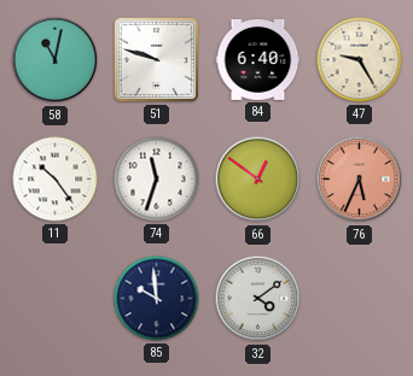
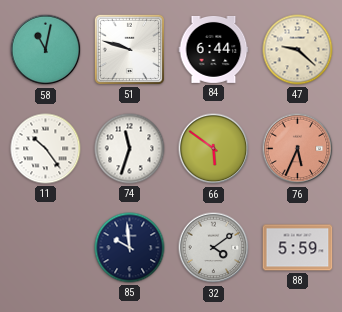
84: 6:40 -> 6:44 (214, 49)
47: 9:25 -> 9:22 (298, 50)
66: 12:51 -> 5:51 (214, 149)
88: none -> 5:59 (298, 248)
